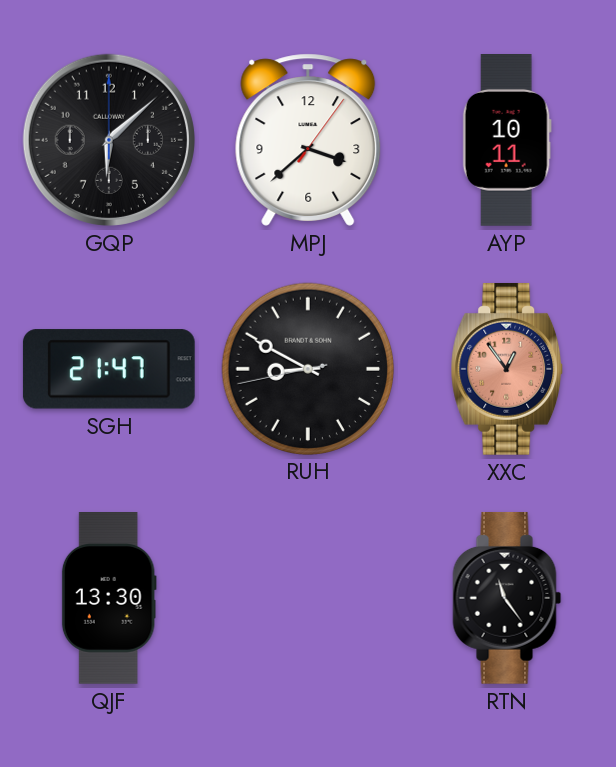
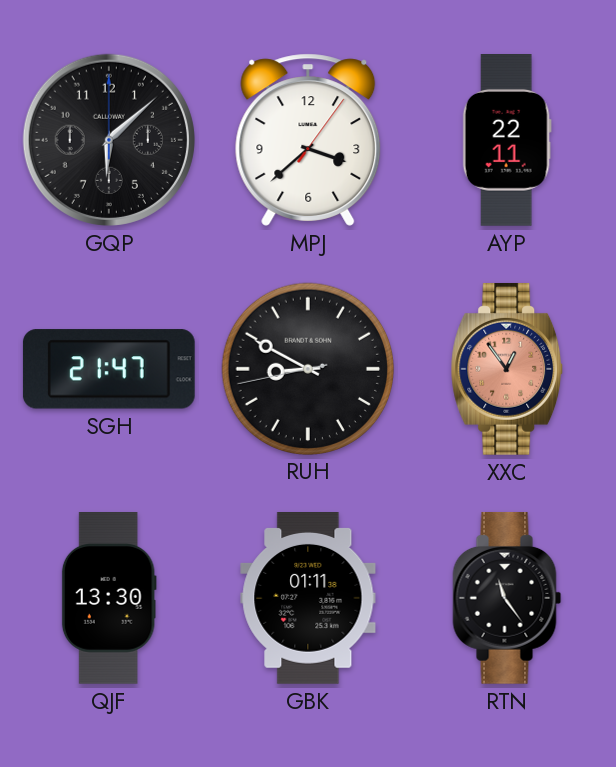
AYP: 10:11 -> 22:11 (507, 141)
GBK: none -> 01:11 (308, 599)
